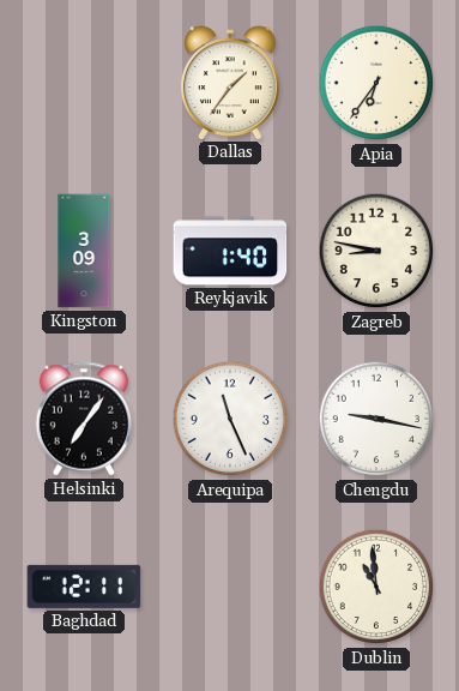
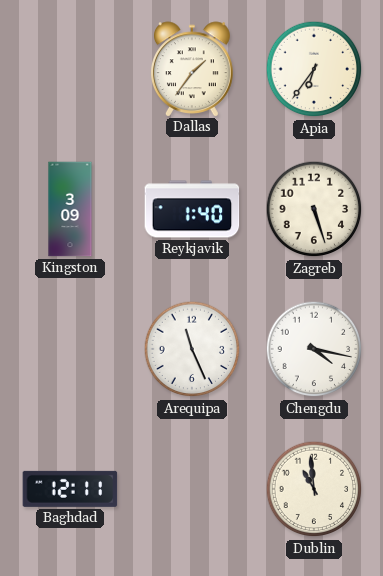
Zagreb: 8:47 -> 5:27 (314, 209)
Helsinki: 7:06 -> none (84, 419)
Chengdu: 9:17 -> 4:17 (314, 349)
